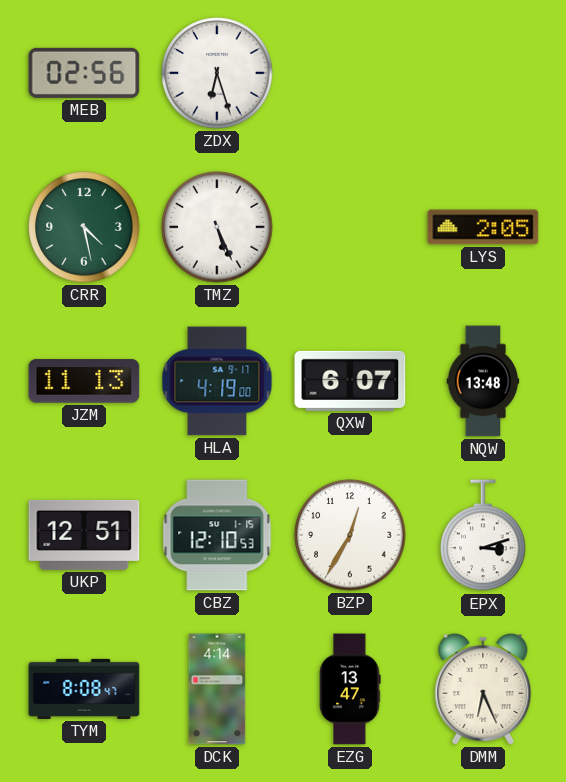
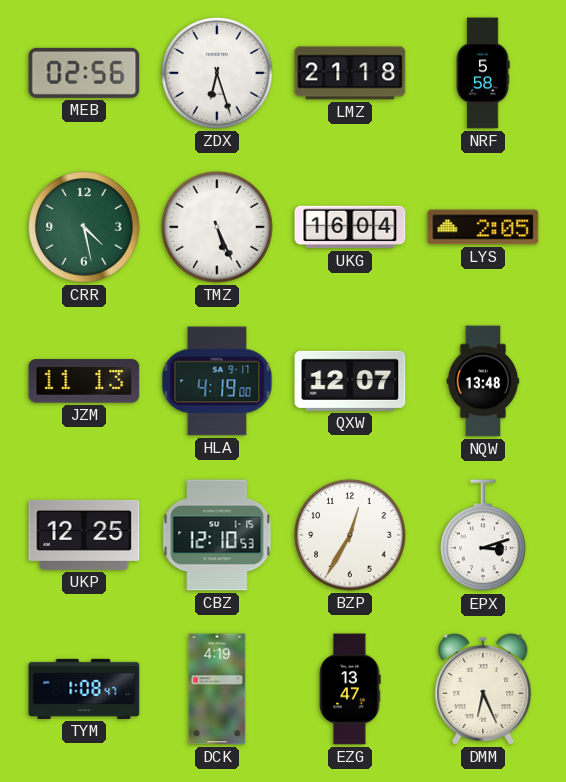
LMZ: none -> 21:18 (350, 73)
NRF: none -> 5:58 (483, 73)
UKG: none -> 16:04 (350, 227)
QXW: 6:07 -> 12:07 (350, 381)
UKP: 12:51 -> 12:25 (84, 535)
TYM: 8:08 -> 1:08 (84, 689)
DCK: 4:14 -> 4:19 (217, 689)
